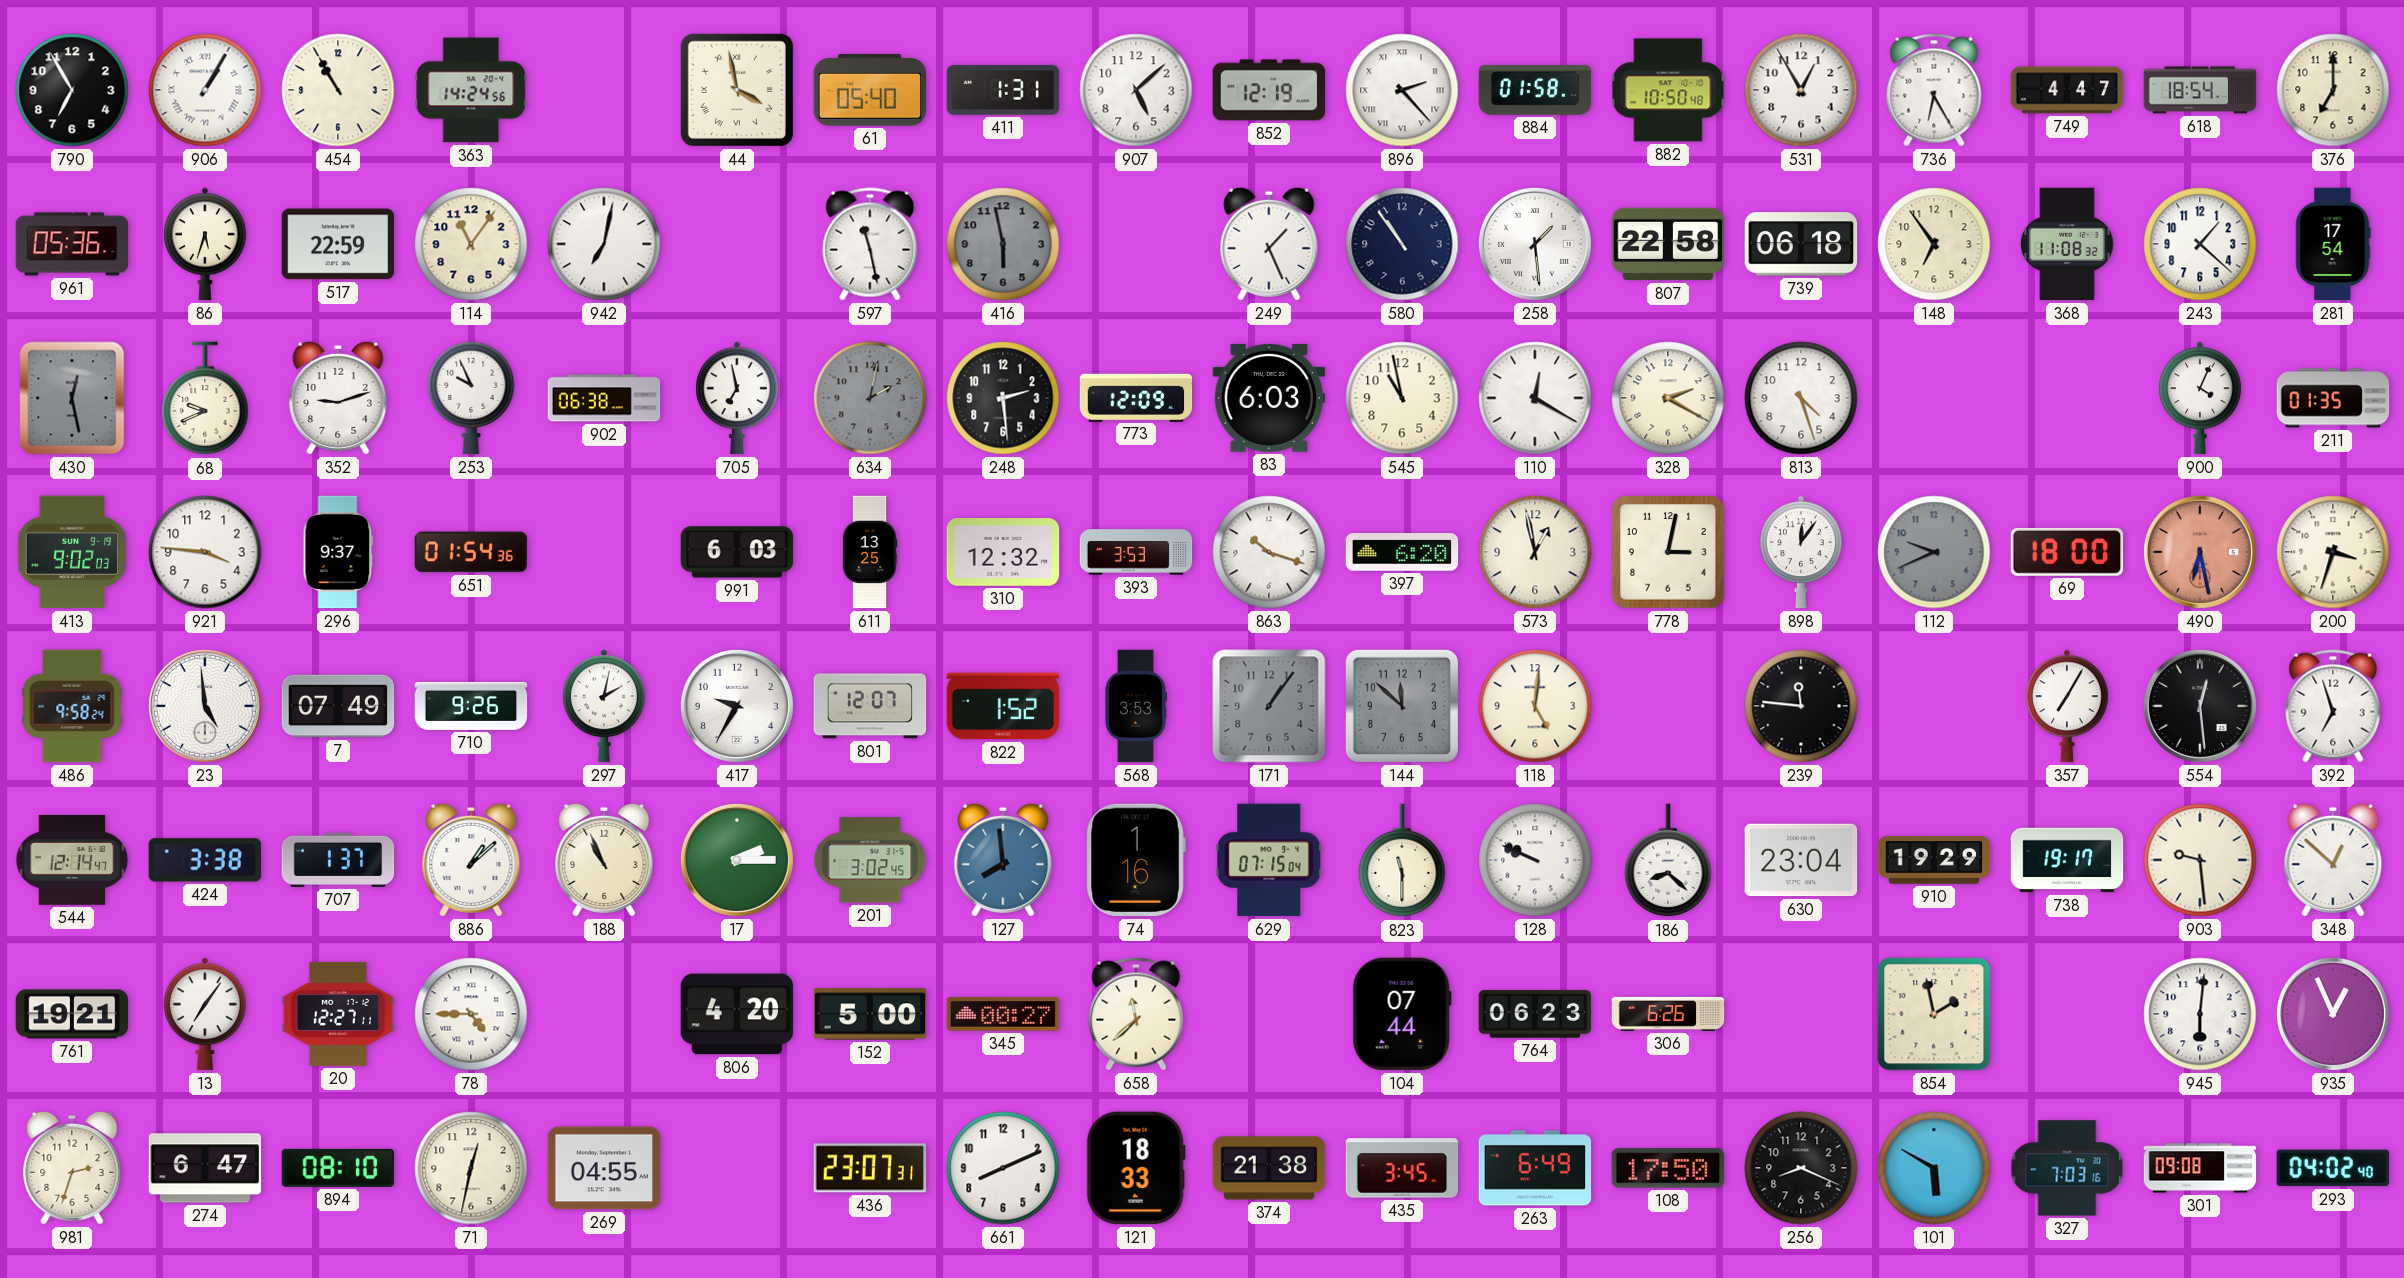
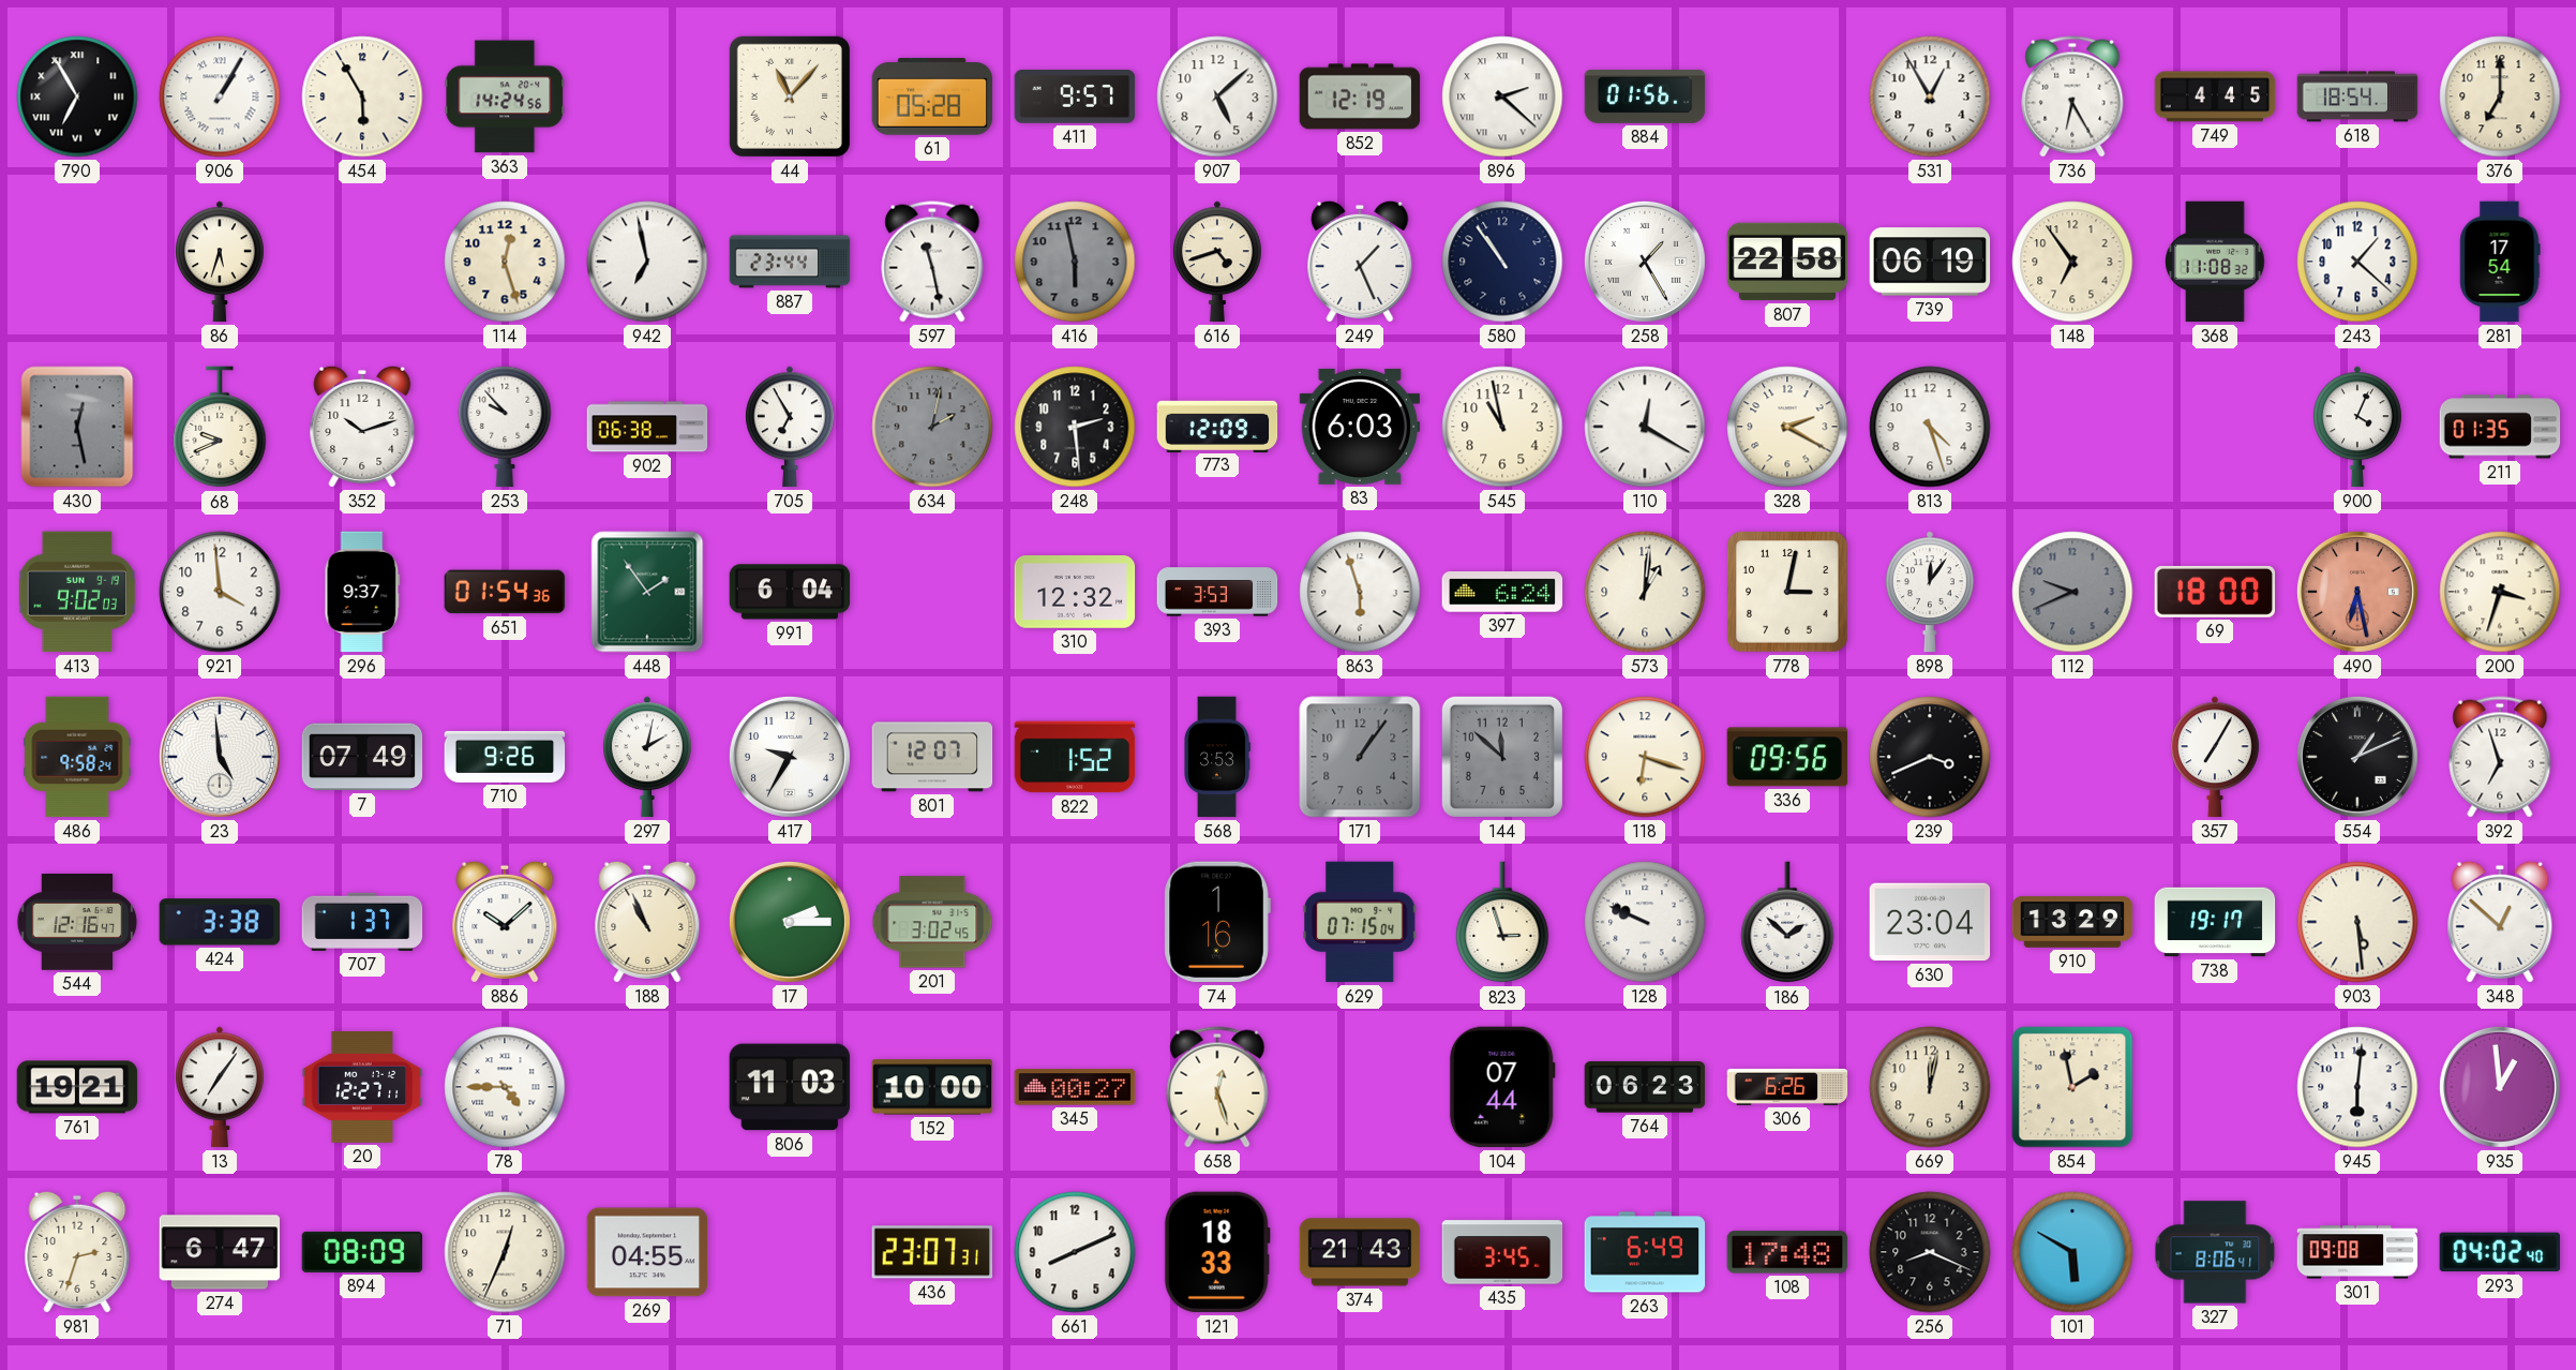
790 numerals: Arabic -> Roman (77, 96)
454: 10:55 -> 5:55 (362, 96)
44: 3:58 -> 11:07 (790, 96)
61: 05:40 -> 05:28 (932, 98)
411: 1:31 -> 9:57 (1075, 98)
896: 2:23 -> 2:22 (1502, 96)
884: 01:58 -> 01:56 (1645, 96)
882: 10:50 -> none (1668, 90)
749: 4:47 -> 4:45 (2215, 96)
961: 05:36 -> none (72, 244)
517: 22:59 -> none (338, 244)
114: 11:06 -> 12:27 (505, 262)
942: 7:02 -> 6:58 (647, 262)
887: none -> 23:44 (790, 262)
616: none -> 4:42 (1218, 262)
258: 1:29 -> 1:25 (1645, 262)
739: 06:18 -> 06:19 (1930, 262)
352: 9:12 -> 10:12 (362, 427)
253: 9:56 -> 9:53 (505, 427)
705: 6:58 -> 6:55 (791, 427)
921: 3:46 -> 3:59 (220, 592)
448: none -> 1:54 (647, 592)
991: 6:03 -> 6:04 (790, 592)
611: 13:25 -> none (870, 552)
863: 10:18 -> 5:57 (1360, 592)
397: 6:20 -> 6:24 (1502, 593)
573: 12:58 -> 1:01 (1645, 592)
118: 5:01 -> 6:18 (1645, 757)
336: none -> 09:56 (1787, 757)
239: 11:46 -> 3:41 (1930, 757)
554: 12:29 -> 1:11 (2357, 757)
544: 12:14 -> 12:16 (77, 923)
886: 1:08 -> 10:08 (505, 922)
127: 7:59 -> none (1003, 860)
823: 11:30 -> 2:57 (1502, 923)
186: 8:22 -> 1:52 (1787, 923)
910: 19:29 -> 13:29 (2072, 922)
903: 9:29 -> 5:29 (2357, 922)
806: 4:20 -> 11:03 (790, 1087)
152: 5:00 -> 10:00 (932, 1087)
658: 11:38 -> 12:27 (1217, 1087)
669: none -> 12:02 (1930, 1087)
935: 12:56 -> 12:59 (2500, 1087)
894: 08:10 -> 08:09 (362, 1252)
71: 12:32 -> 12:34 (505, 1252)
374: 21:38 -> 21:43 (1360, 1252)
108: 17:50 -> 17:48 (1787, 1252)
327: 7:03 -> 8:06 (2215, 1252)
